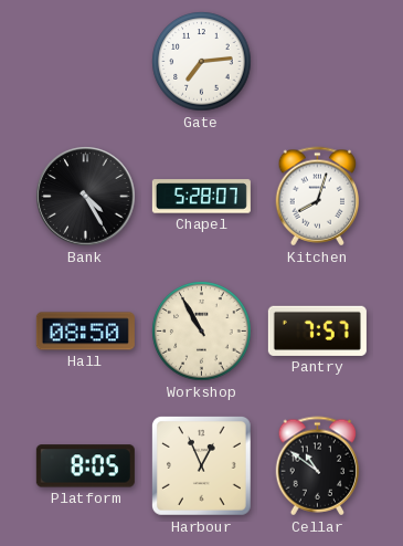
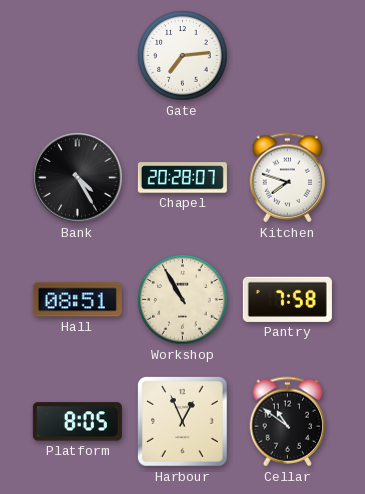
Chapel: 5:28 -> 20:28 (182, 178)
Kitchen: 8:03 -> 7:48 (288, 178)
Hall: 08:50 -> 08:51 (77, 300)
Pantry: 7:57 -> 7:58 (287, 299)
